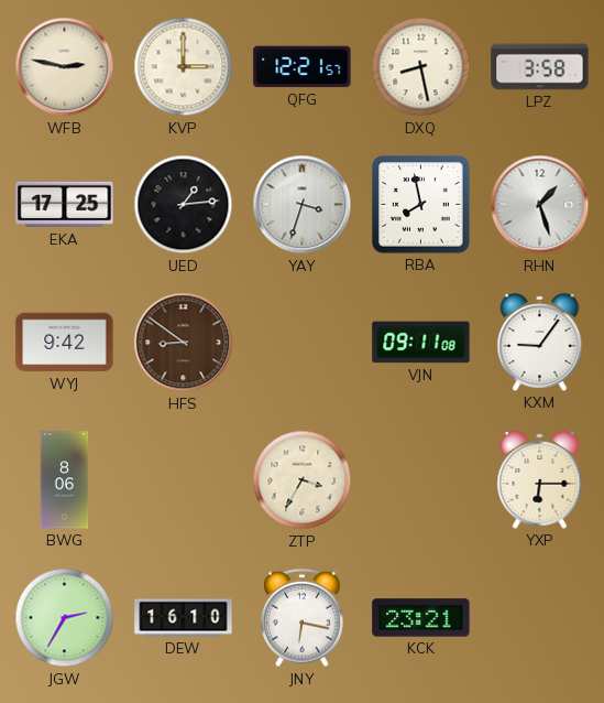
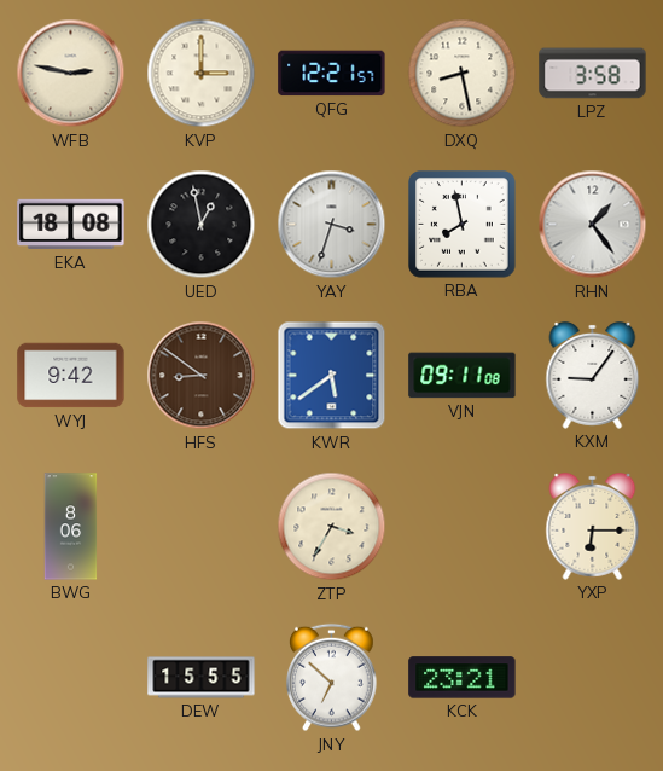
EKA: 17:25 -> 18:08 (71, 225)
UED: 1:14 -> 12:58 (202, 225)
RHN: 1:27 -> 1:24 (593, 225)
KWR: none -> 5:39 (332, 376)
JGW: 2:35 -> none (65, 618)
DEW: 16:10 -> 15:55 (202, 678)
JNY: 6:17 -> 6:52 (332, 678)
